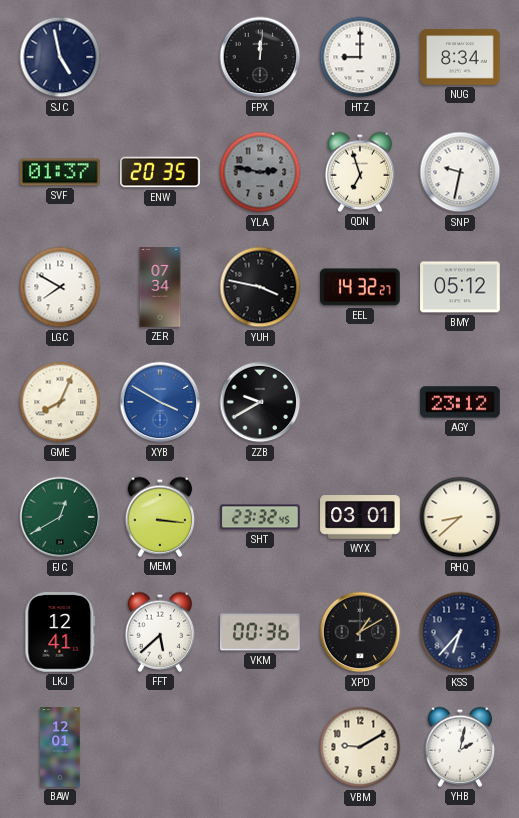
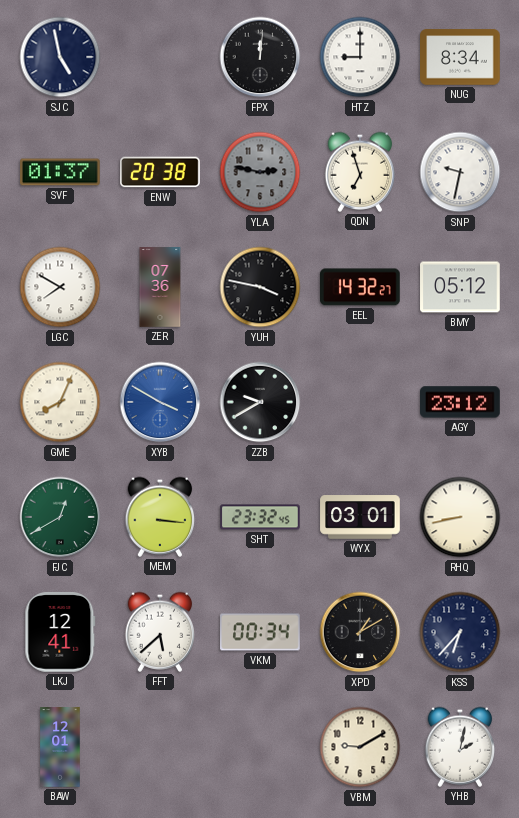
ENW: 20:35 -> 20:38 (160, 172)
ZER: 07:34 -> 07:36 (160, 287)
RHQ: 8:38 -> 8:43 (460, 517)
VKM: 00:36 -> 00:34 (260, 632)
